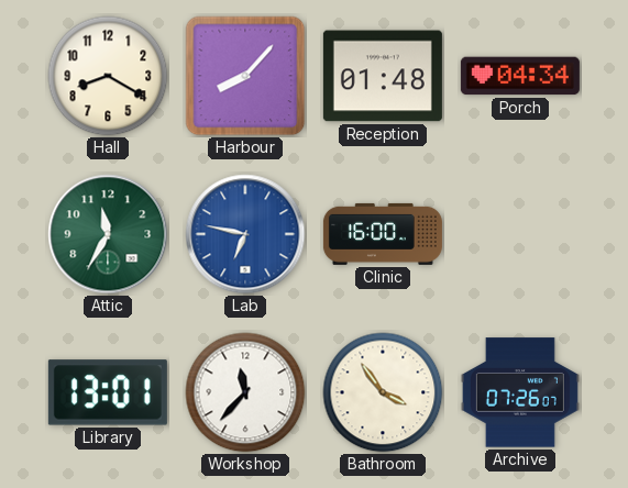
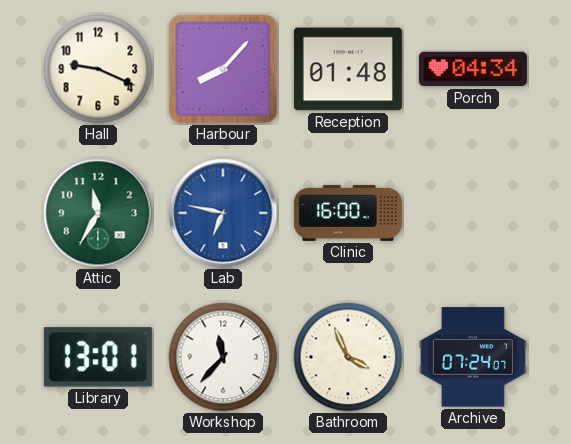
Hall: 8:20 -> 9:19 (98, 69)
Bathroom: 3:54 -> 3:56 (348, 357)
Archive: 07:26 -> 07:24 (473, 357)
